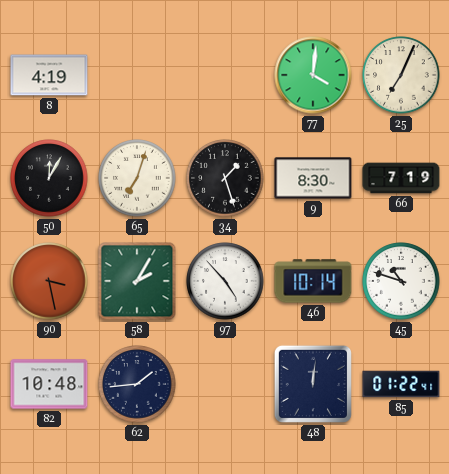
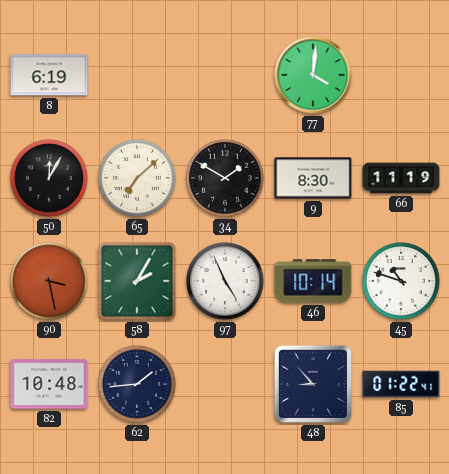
8: 4:19 -> 6:19 (49, 75)
25: 7:04 -> none (401, 75)
65: 7:03 -> 7:08 (137, 178)
34: 1:27 -> 1:50 (225, 178)
66: 7:19 -> 11:19 (401, 178)
97: 4:53 -> 4:56 (225, 281)
48: 12:01 -> 8:53 (313, 384)
